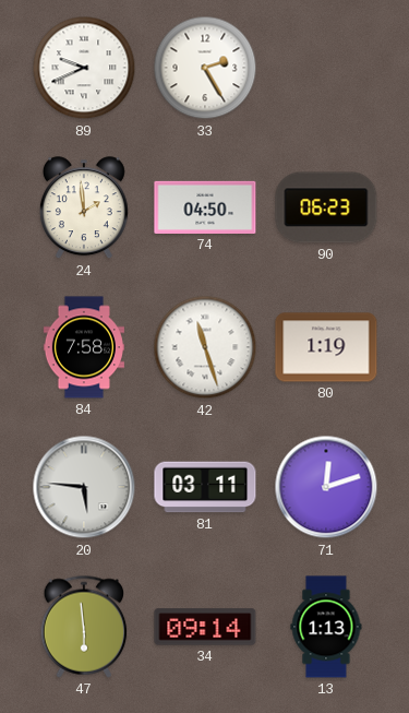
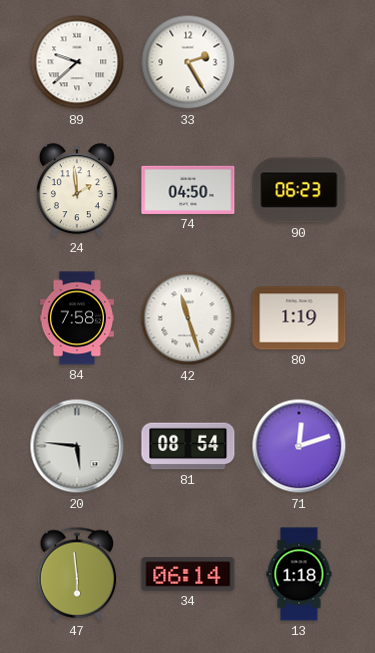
89: 9:41 -> 9:38 (77, 62)
81: 03:11 -> 08:54 (188, 446)
34: 09:14 -> 06:14 (188, 574)
13: 1:13 -> 1:18 (299, 574)
